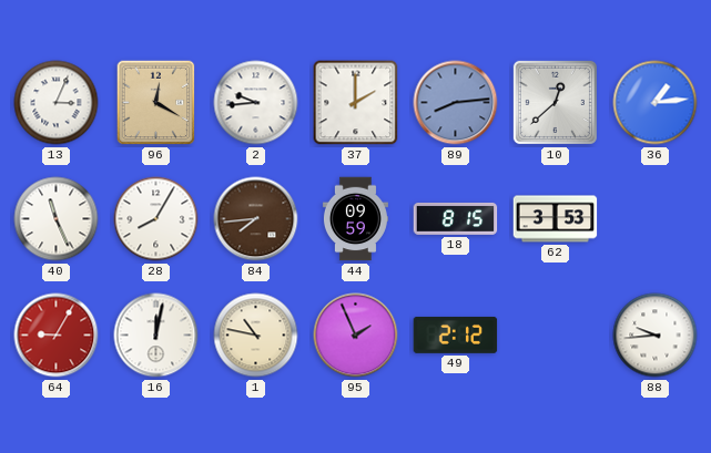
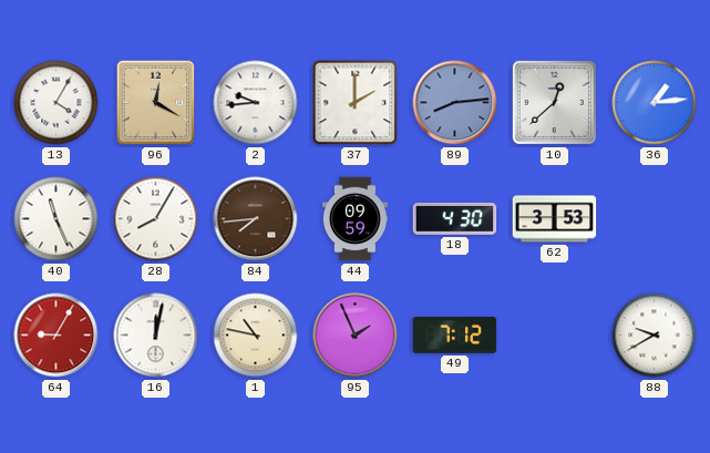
13: 3:04 -> 4:05 (56, 103)
18: 8:15 -> 4:30 (455, 218)
49: 2:12 -> 7:12 (455, 334)
88: 9:44 -> 9:40 (655, 336)
